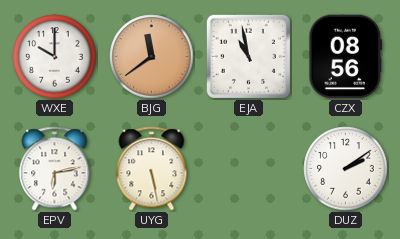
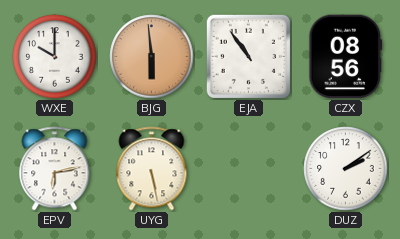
BJG: 11:39 -> 5:59 (152, 57)
EJA: 10:58 -> 10:54 (248, 56)
